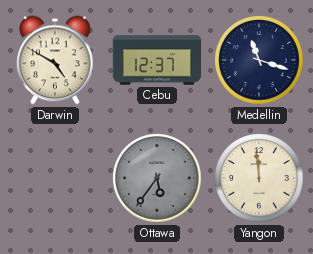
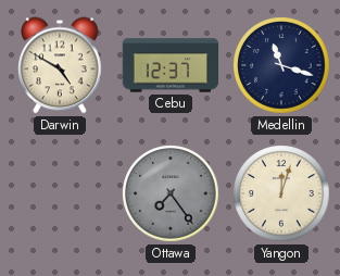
Ottawa: 5:36 -> 7:24 (171, 193)
Yangon: 11:59 -> 12:03 (281, 193)
